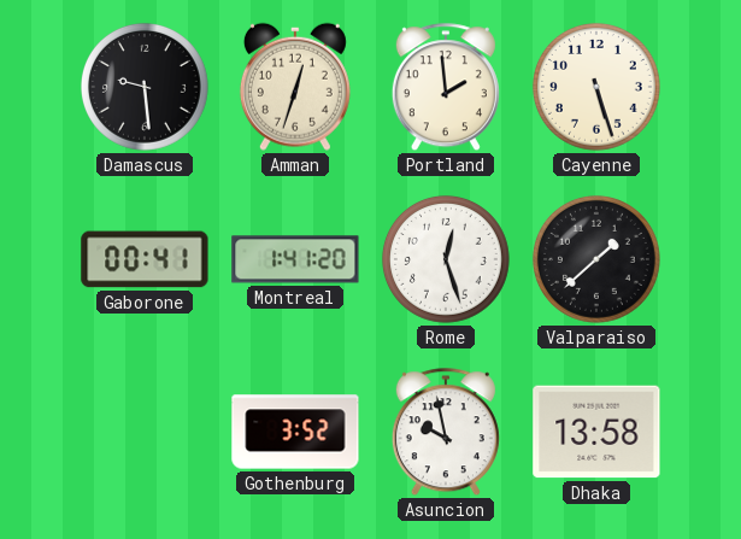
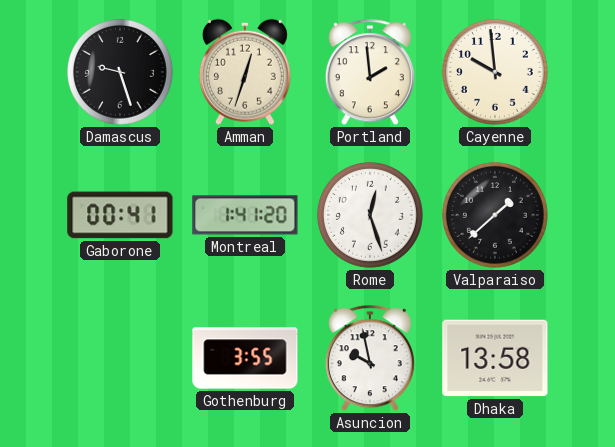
Damascus: 9:29 -> 9:27 (120, 72)
Cayenne: 5:27 -> 9:59 (495, 72)
Gothenburg: 3:52 -> 3:55 (245, 358)
